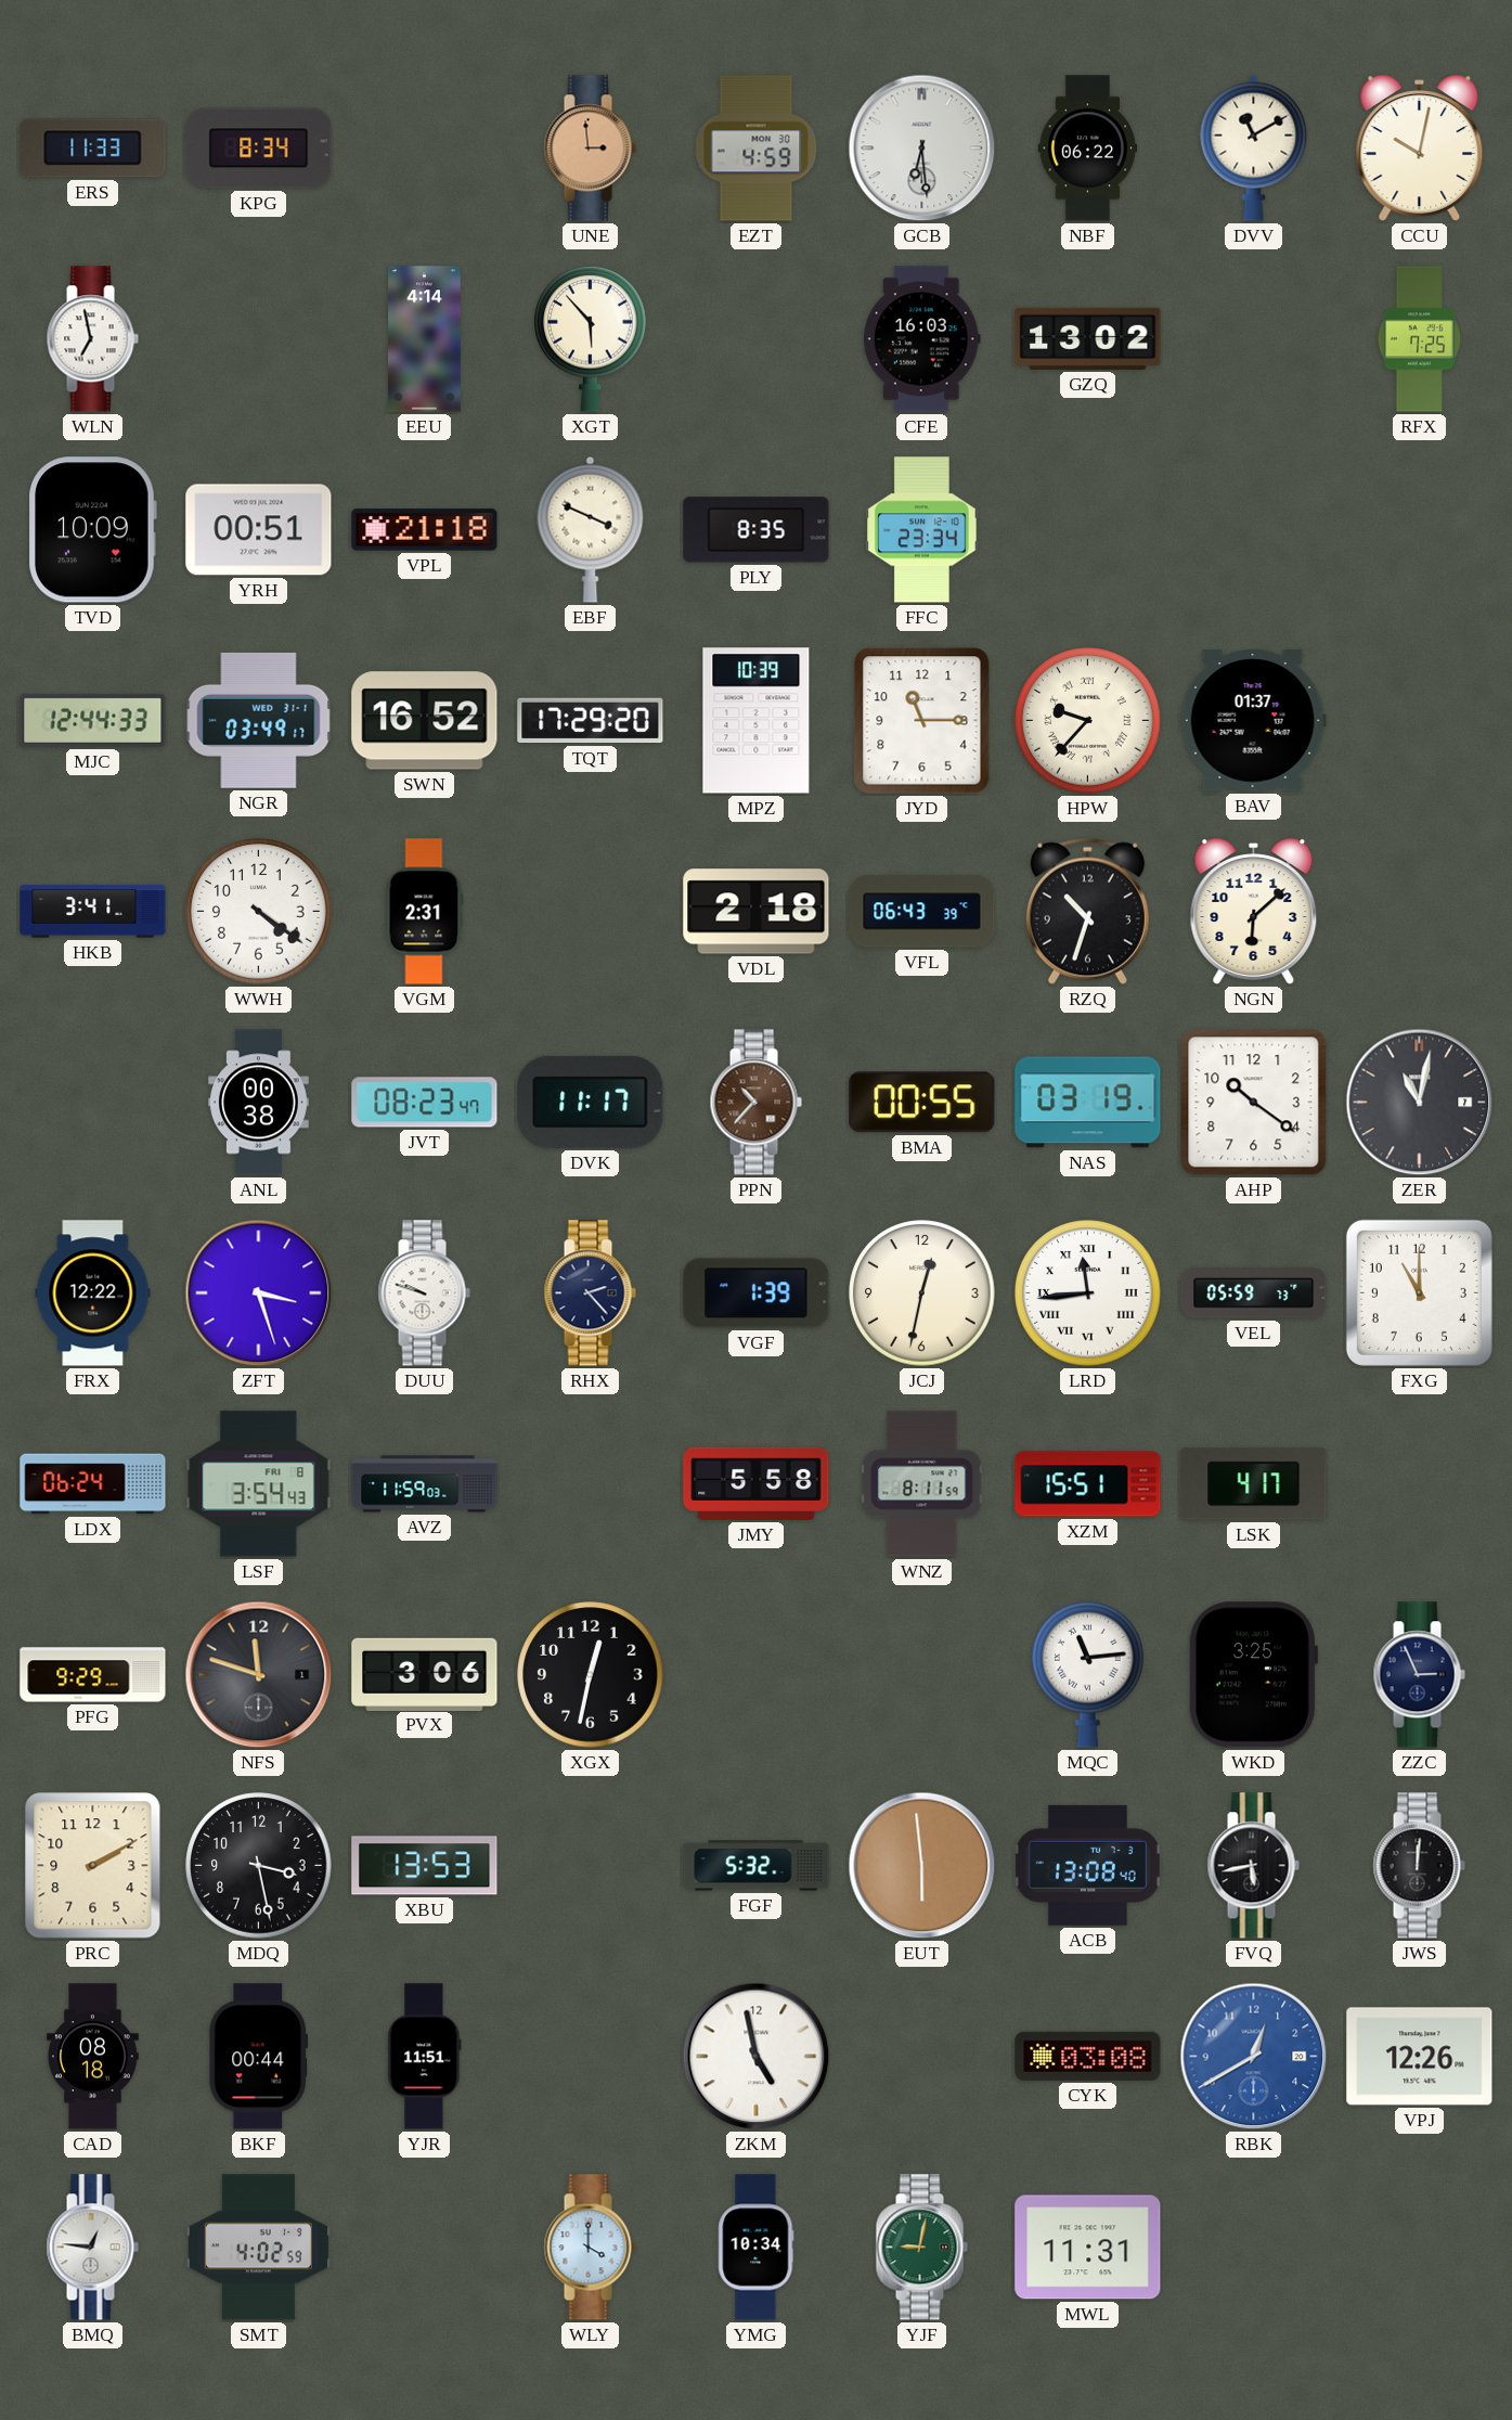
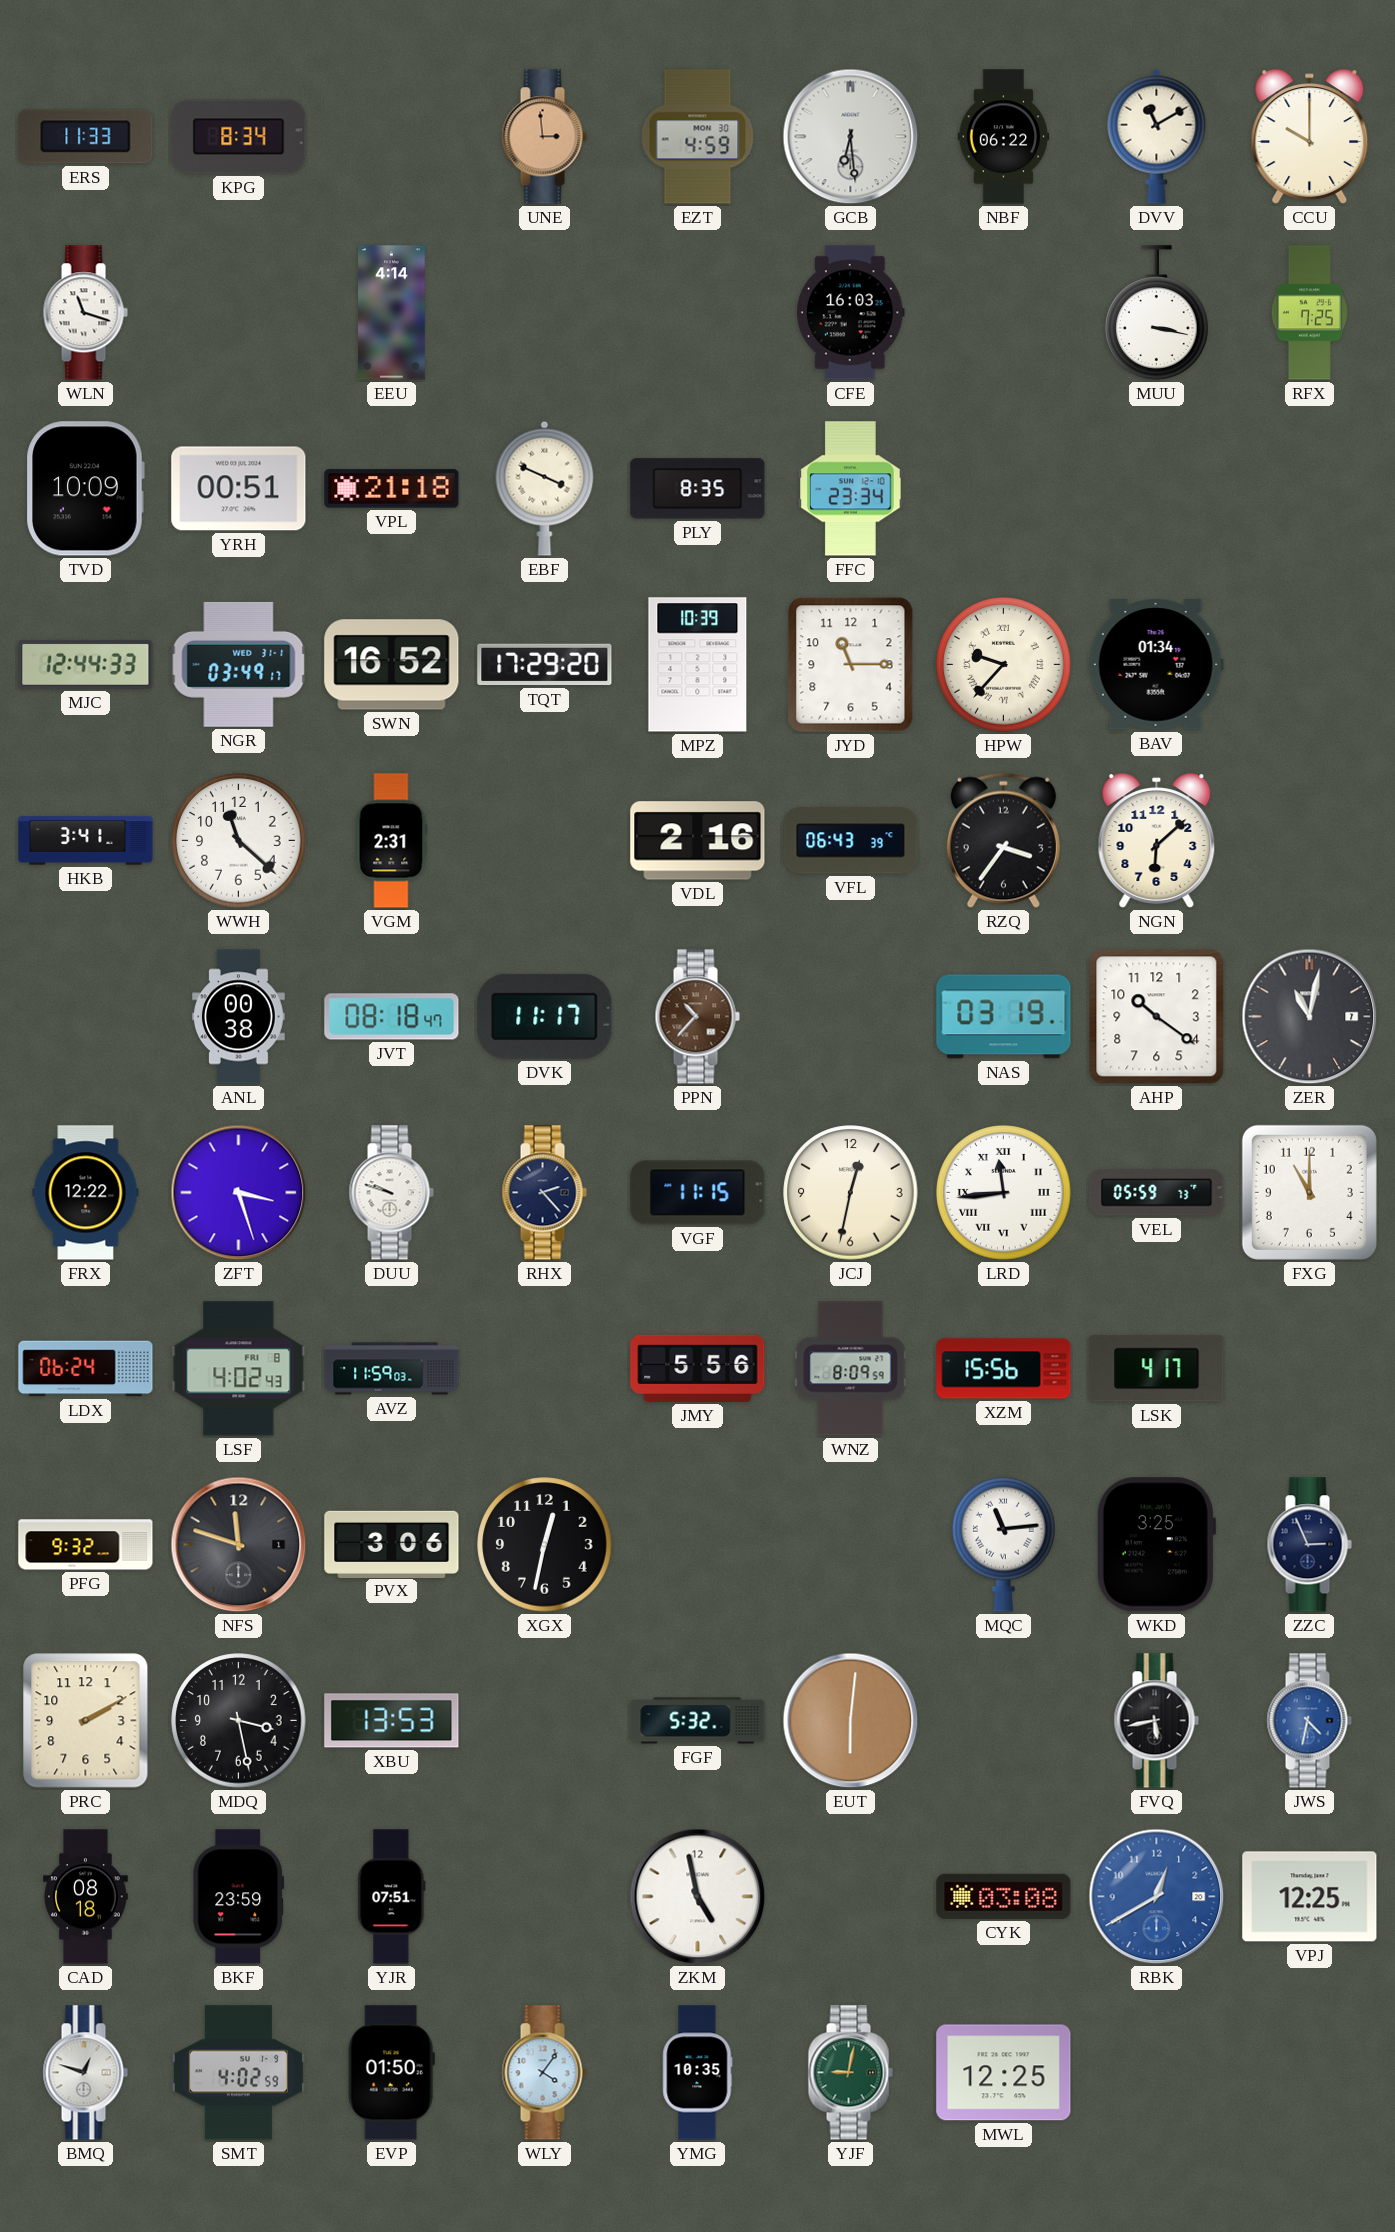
CCU: 10:02 -> 10:00 (1310, 137)
WLN: 6:58 -> 11:18 (85, 313)
XGT: 5:53 -> none (591, 338)
GZQ: 13:02 -> none (1088, 338)
MUU: none -> 3:17 (1157, 313)
BAV: 01:37 -> 01:34 (1156, 665)
WWH: 4:21 -> 11:22 (239, 841)
VDL: 2:18 -> 2:16 (698, 841)
RZQ: 10:33 -> 3:36 (1003, 840)
JVT: 08:23 -> 08:18 (392, 1017)
BMA: 00:55 -> none (922, 1103)
VGF: 1:39 -> 11:15 (698, 1193)
LSF: 3:54 -> 4:02 (239, 1369)
JMY: 5:58 -> 5:56 (698, 1368)
WNZ: 8:11 -> 8:09 (851, 1369)
XZM: 15:51 -> 15:56 (1004, 1369)
PFG: 9:29 -> 9:32 (86, 1545)
EUT: 5:59 -> 6:01 (851, 1721)
ACB: 13:08 -> none (1087, 1865)
JWS: 12:01 -> 4:32 (1309, 1721)
JWS dial: black -> blue (1309, 1721)
BKF: 00:44 -> 23:59 (239, 1897)
YJR: 11:51 -> 07:51 (392, 1897)
VPJ: 12:26 -> 12:25 (1310, 1897)
BMQ: 12:46 -> 12:48 (85, 2073)
EVP: none -> 01:50 (391, 2073)
WLY: 4:00 -> 4:06 (544, 2073)
YMG: 10:34 -> 10:35 (698, 2073)
MWL: 11:31 -> 12:25 (1004, 2073)
